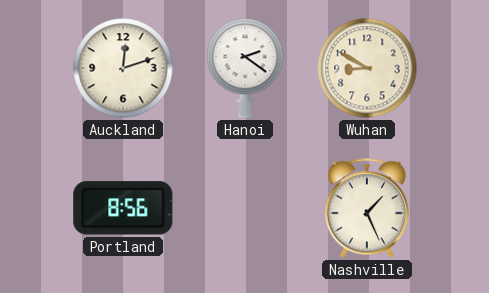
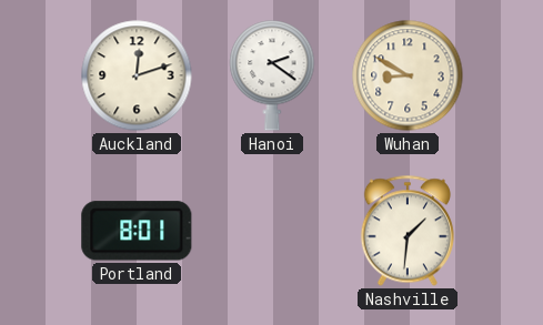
Portland: 8:56 -> 8:01 (137, 231)
Nashville: 1:26 -> 1:31 (408, 231)
